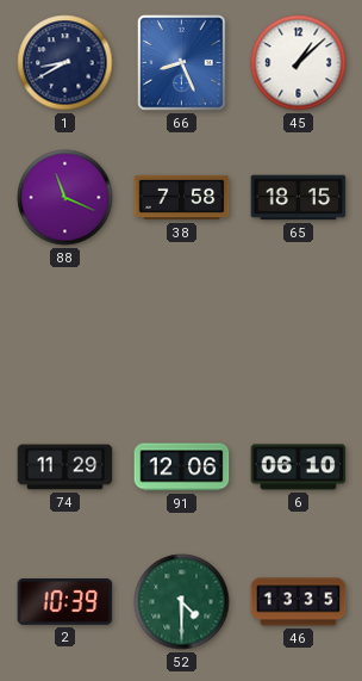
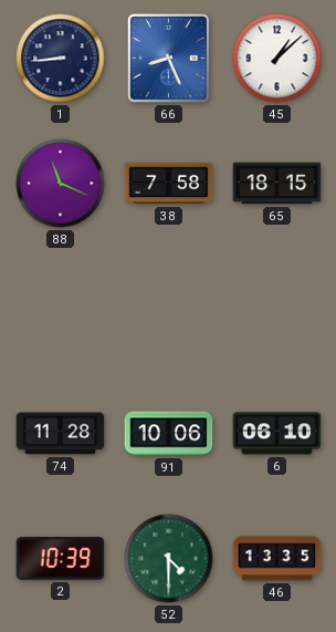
1: 8:40 -> 8:44 (61, 59)
74: 11:29 -> 11:28 (61, 434)
91: 12:06 -> 10:06 (169, 434)
